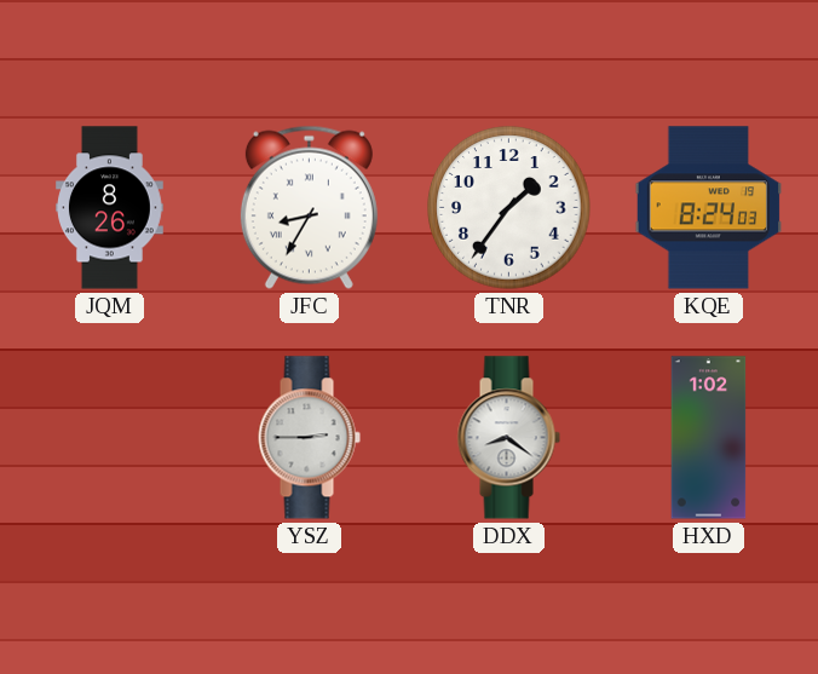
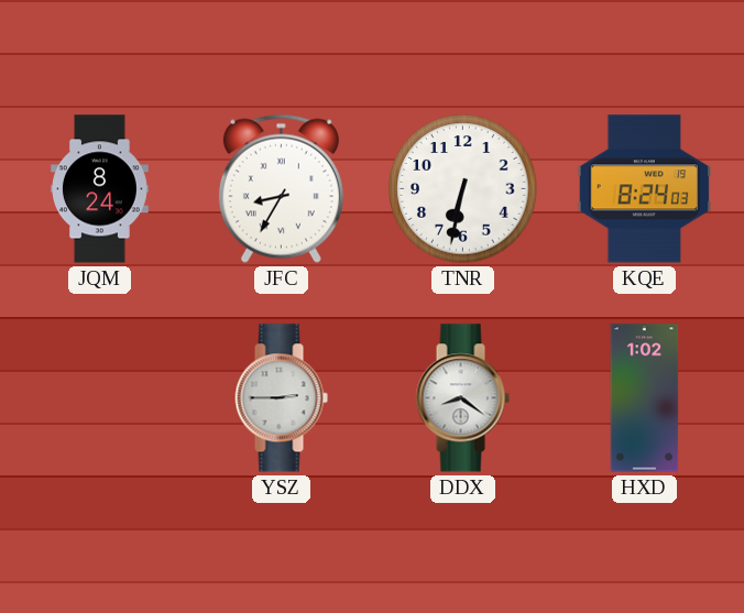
JQM: 8:26 -> 8:24 (100, 189)
TNR: 1:36 -> 6:32 (463, 189)
